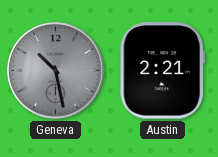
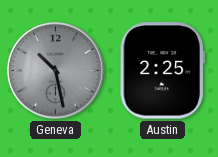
Austin: 2:21 -> 2:25 (162, 71)
